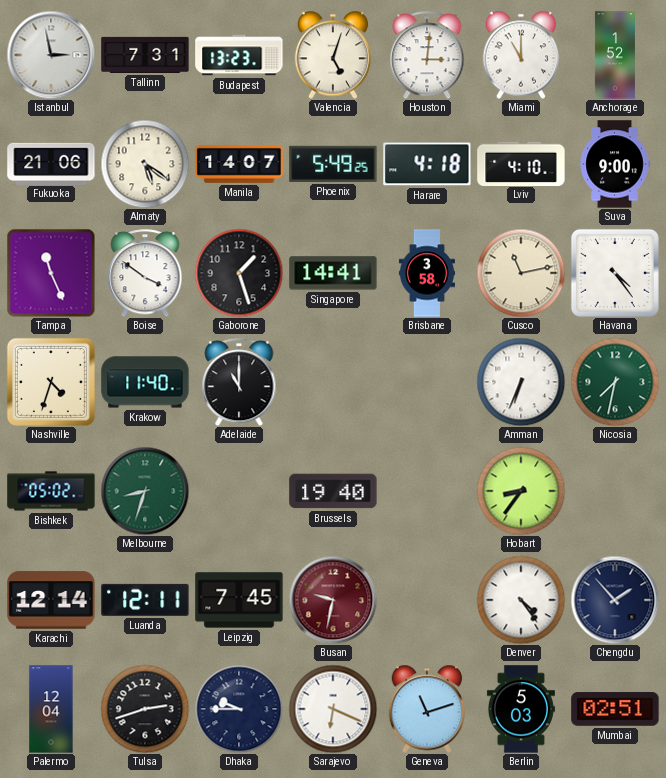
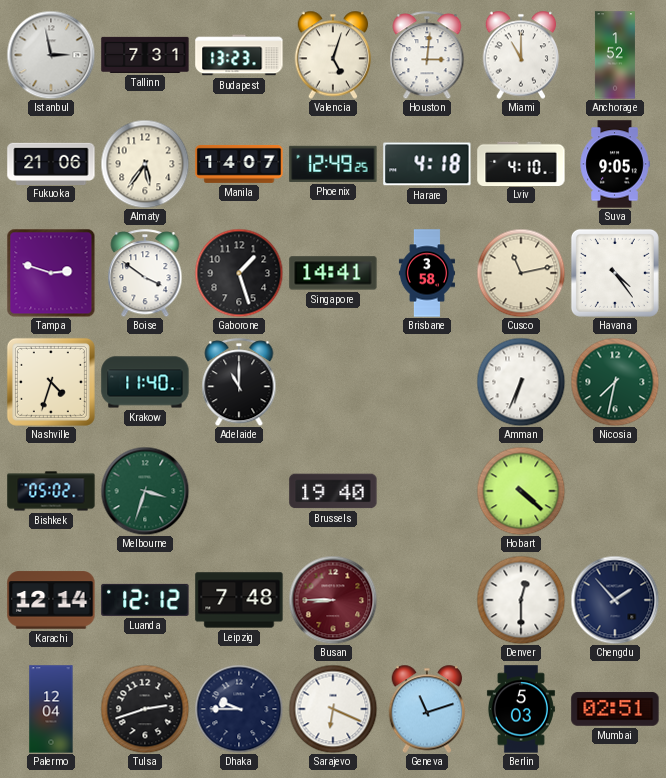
Almaty: 5:21 -> 5:36 (145, 164)
Phoenix: 5:49 -> 12:49 (333, 164)
Suva: 9:00 -> 9:05 (615, 164)
Tampa: 11:26 -> 2:48 (51, 273)
Melbourne: 8:33 -> 3:33 (145, 491)
Hobart: 8:36 -> 4:22 (521, 491)
Luanda: 12:11 -> 12:12 (145, 600)
Leipzig: 7:45 -> 7:48 (239, 600)
Busan: 9:32 -> 8:45 (333, 600)
Denver: 4:24 -> 12:30 (521, 600)
